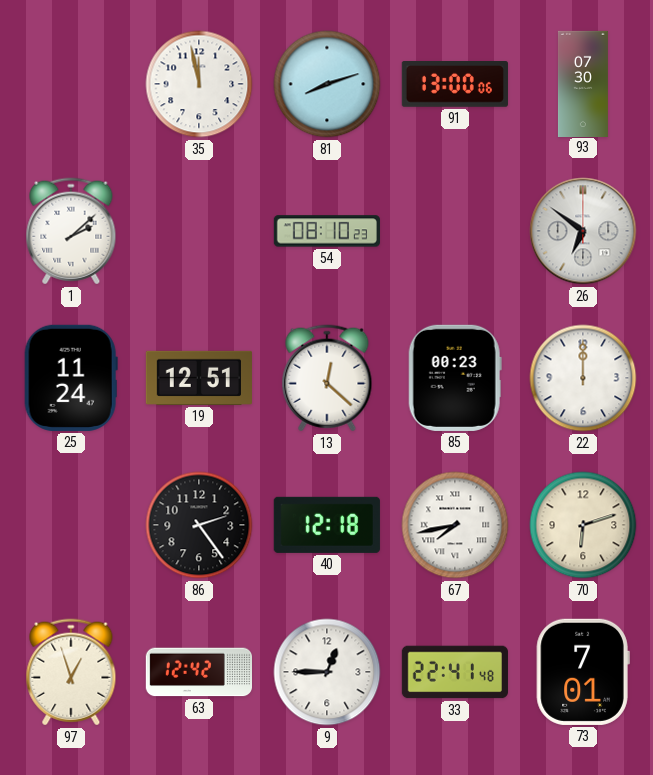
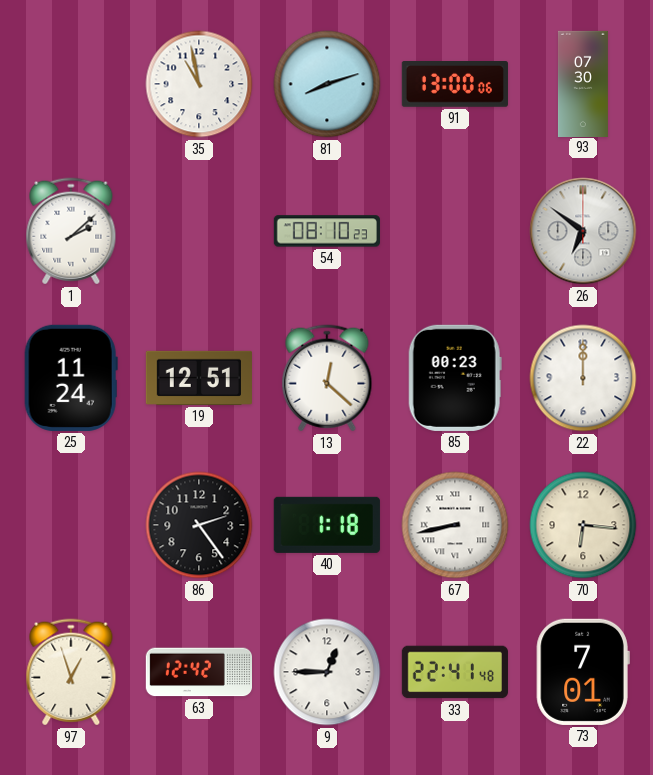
35: 11:58 -> 10:58 (199, 84)
40: 12:18 -> 1:18 (327, 525)
67: 7:43 -> 8:43 (455, 525)
70: 6:12 -> 6:16 (583, 525)
